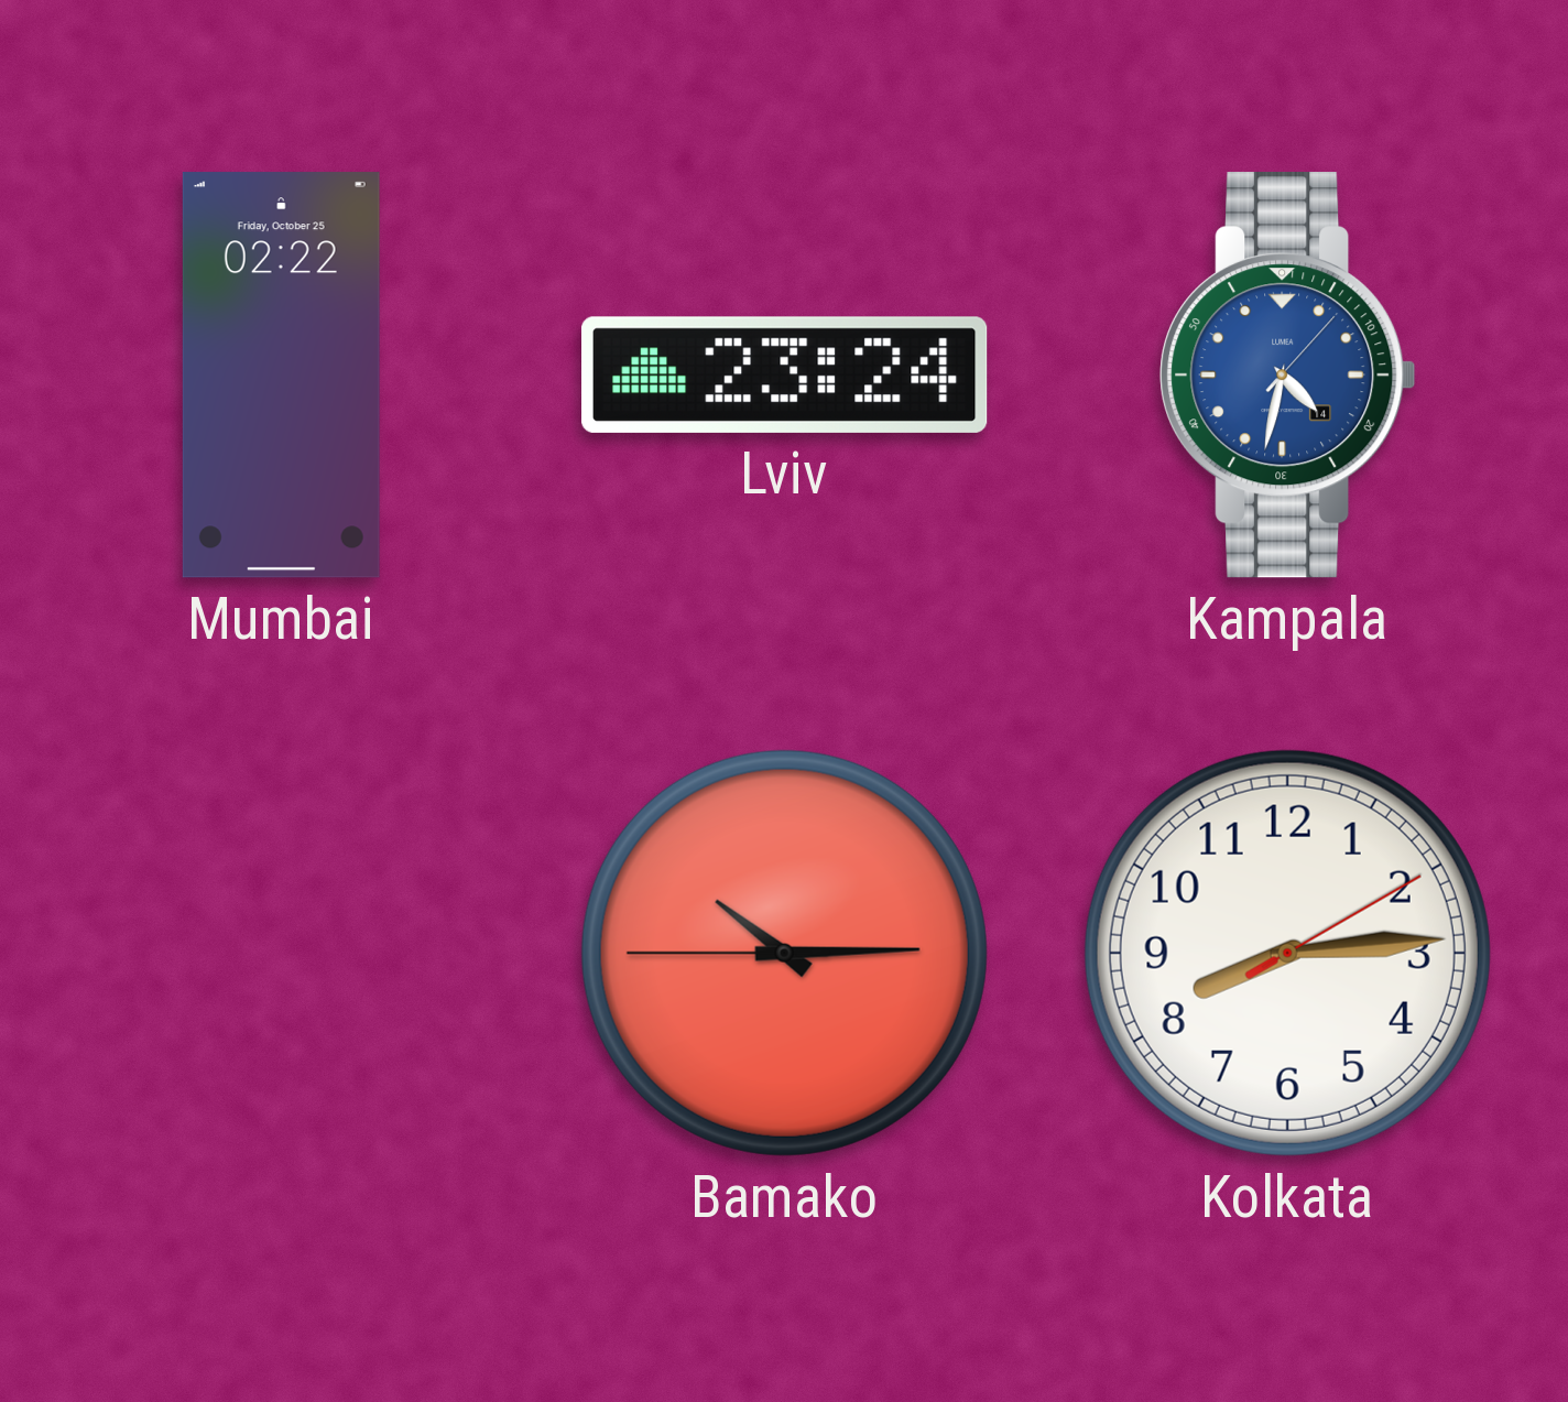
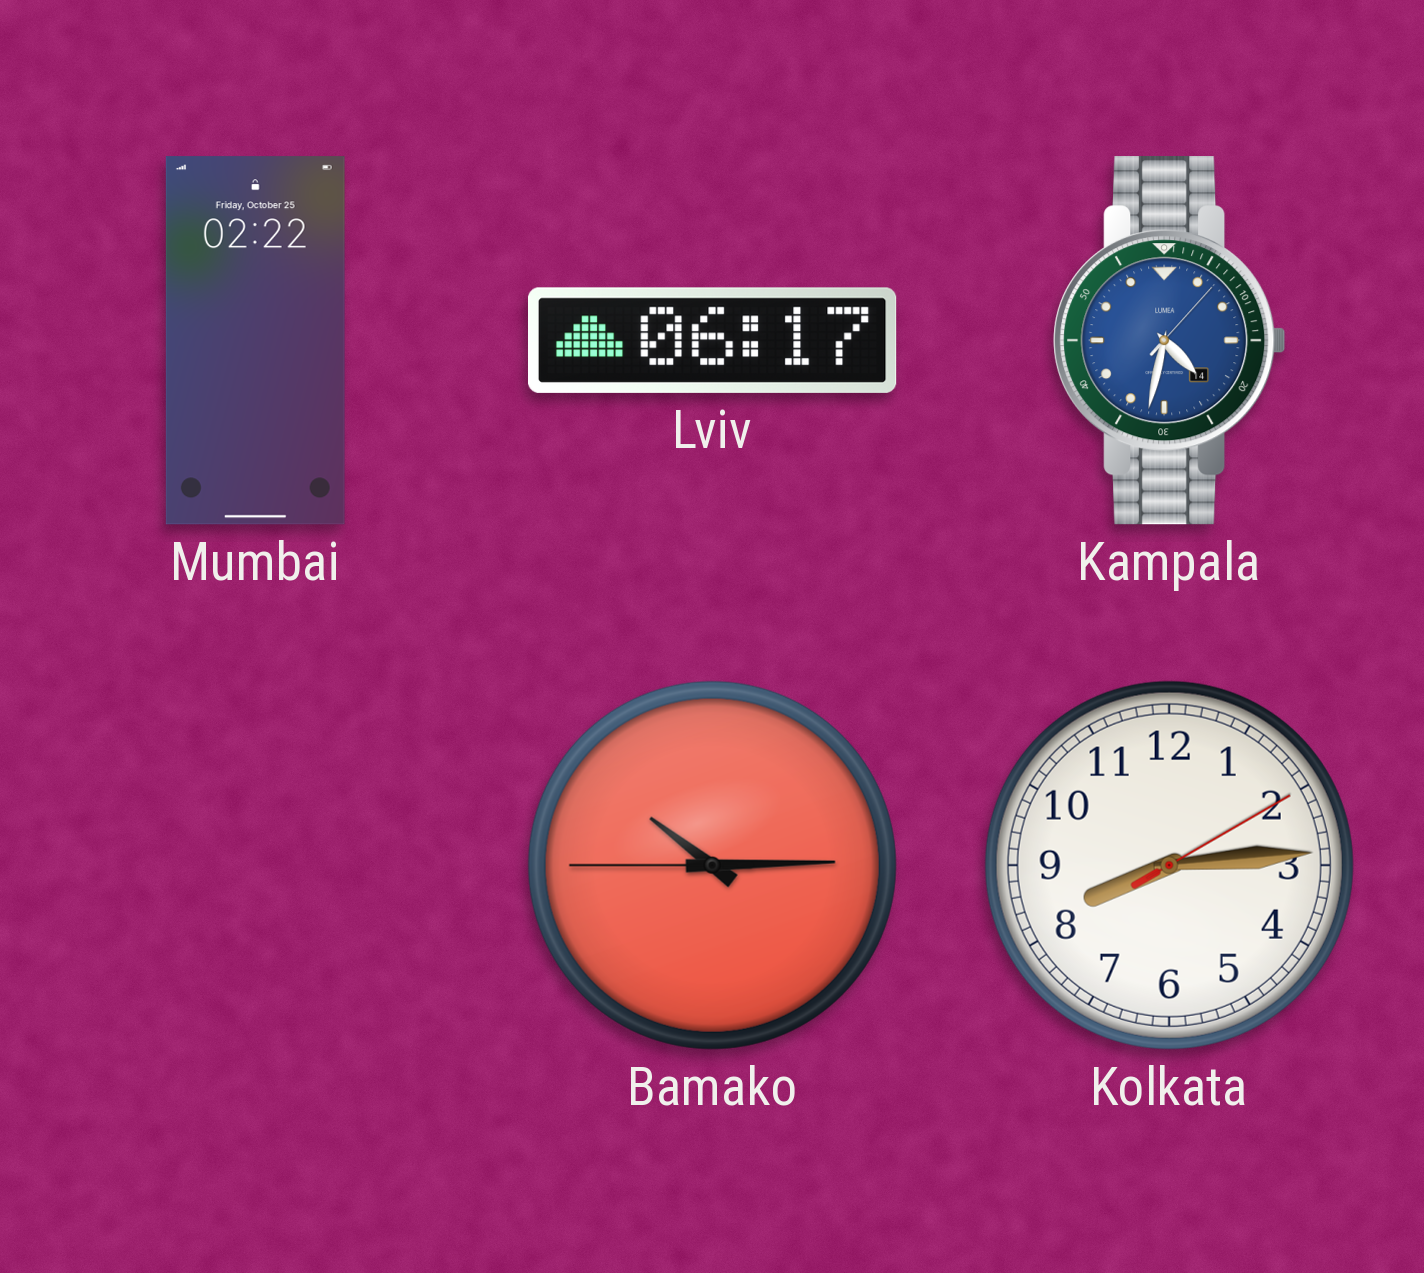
Lviv: 23:24 -> 06:17 (713, 340)
